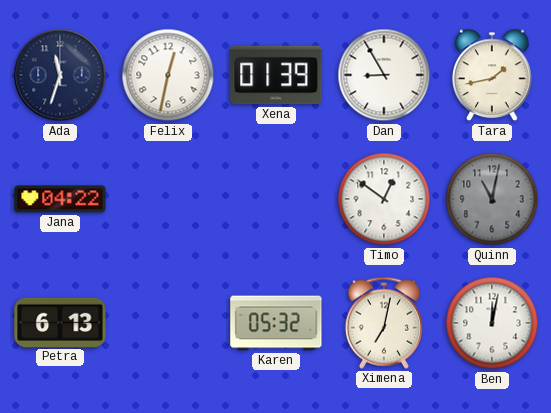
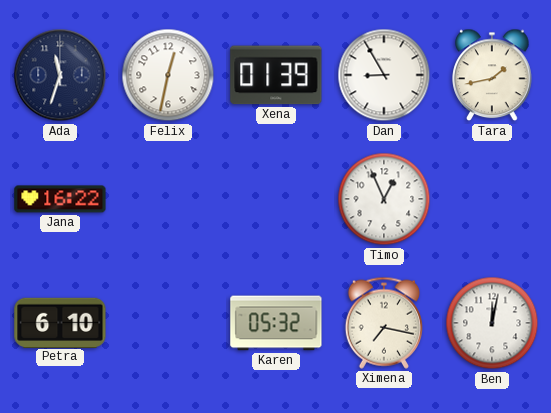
Jana: 04:22 -> 16:22 (60, 199)
Timo: 12:51 -> 12:56 (384, 199)
Quinn: 11:02 -> none (492, 199)
Petra: 6:13 -> 6:10 (60, 322)
Ximena: 7:02 -> 7:17 (384, 323)
